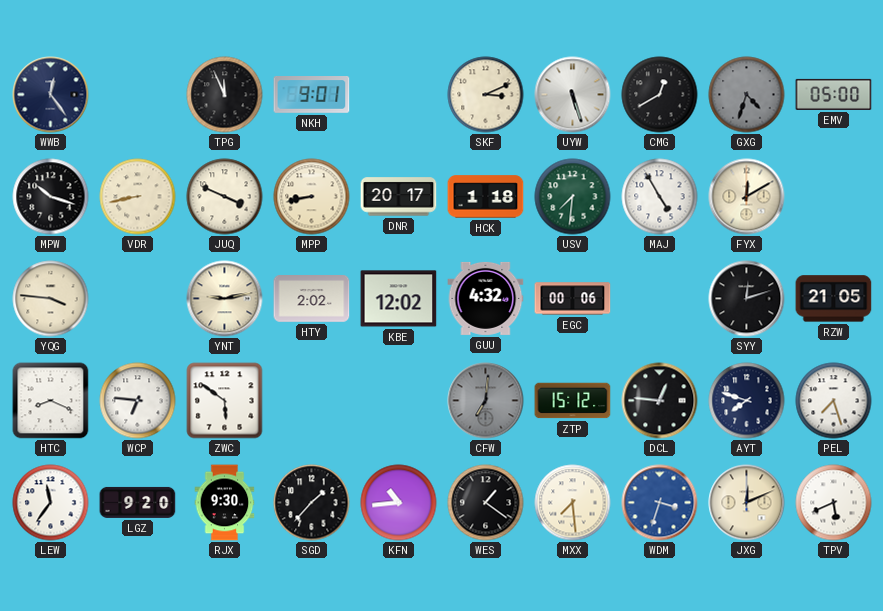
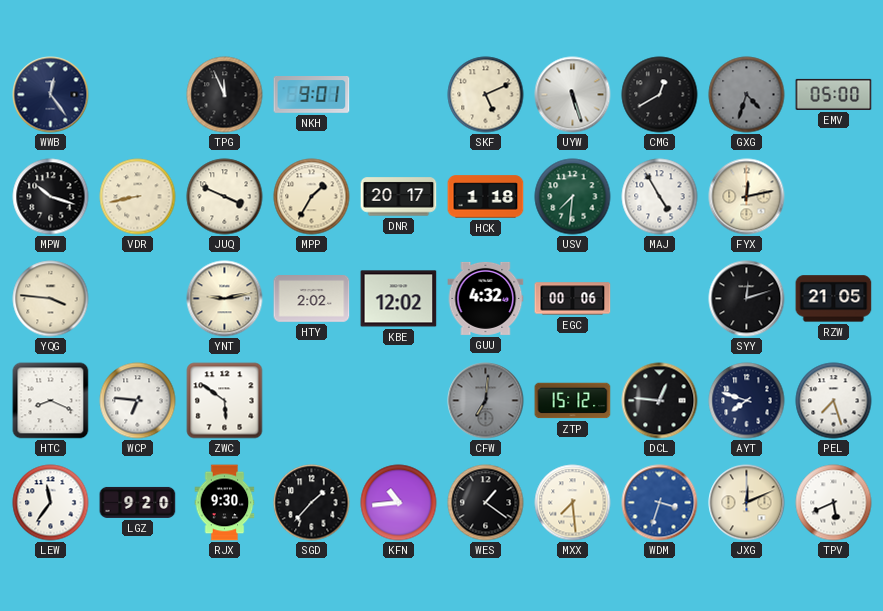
SKF: 3:11 -> 5:11 (486, 95)
MPP: 8:43 -> 1:35 (312, 197)
FYX: 12:10 -> 12:13 (747, 197)
